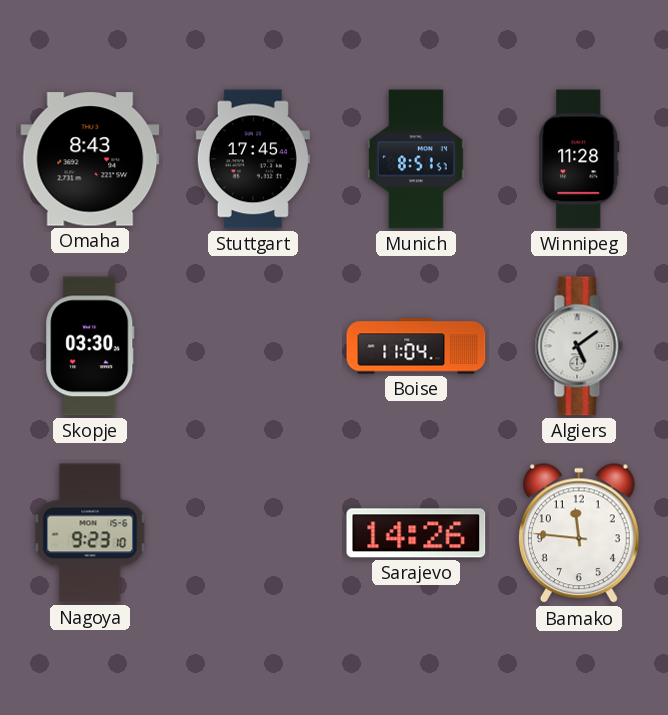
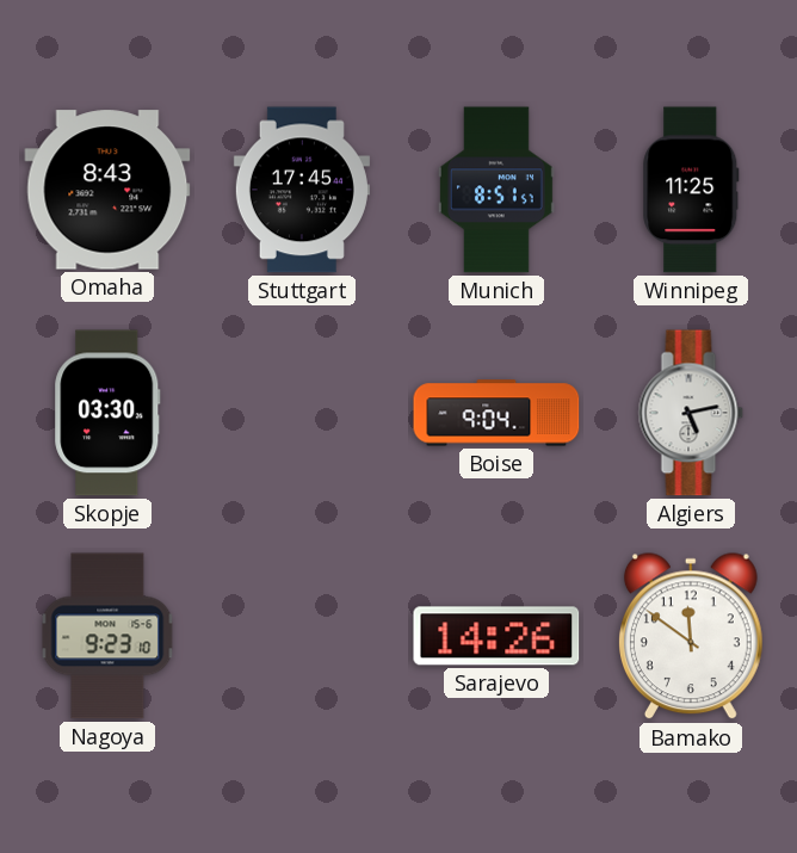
Winnipeg: 11:28 -> 11:25 (691, 190)
Boise: 11:04 -> 9:04 (496, 413)
Algiers: 5:09 -> 5:13 (691, 413)
Bamako: 11:46 -> 11:51 (691, 637)
